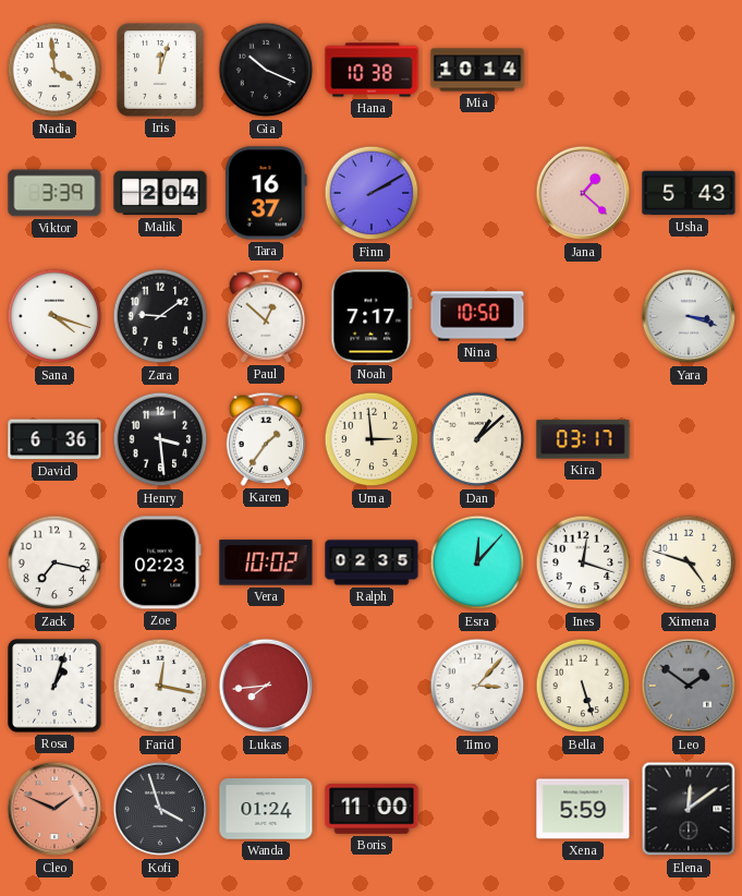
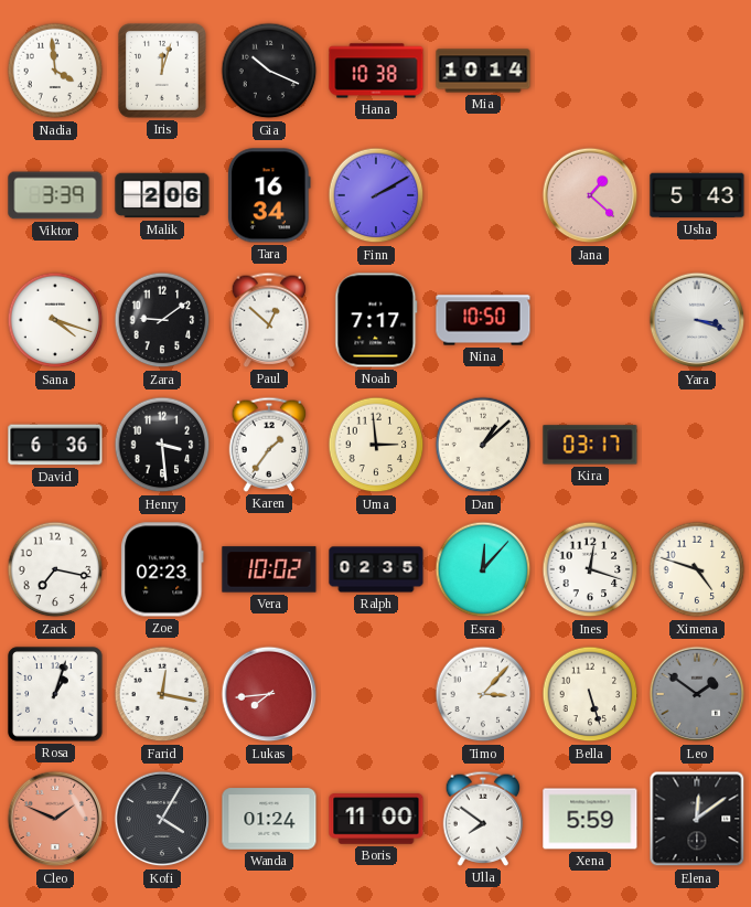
Malik: 2:04 -> 2:06 (162, 195)
Tara: 16:37 -> 16:34 (269, 195)
Kofi: 3:57 -> 4:05 (162, 819)
Ulla: none -> 7:51 (483, 819)
